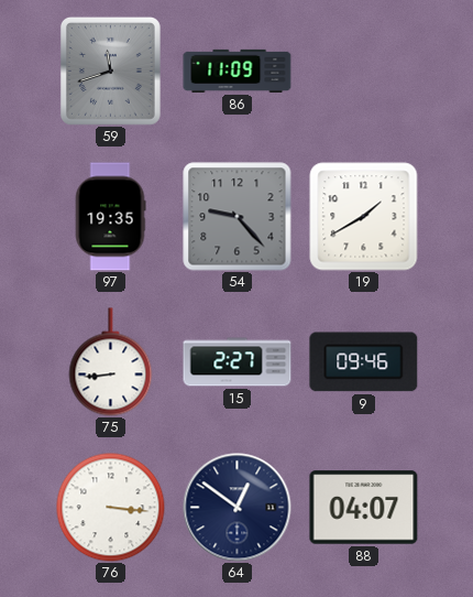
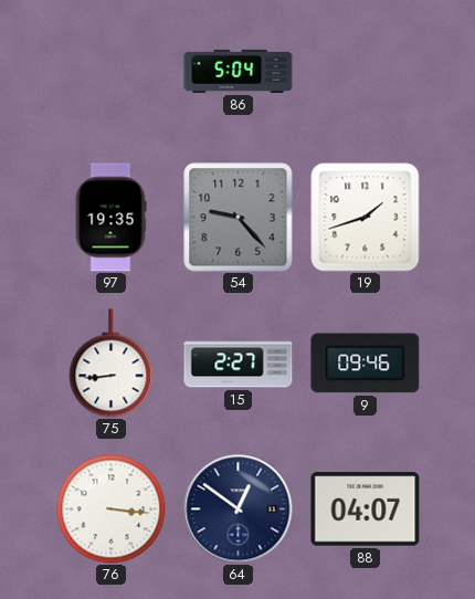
59: 11:42 -> none (110, 70)
86: 11:09 -> 5:04 (239, 71)
19: 1:40 -> 1:42 (366, 218)
